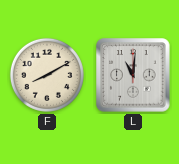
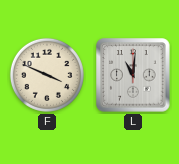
F: 8:10 -> 3:49 (47, 75)
